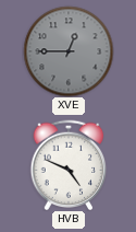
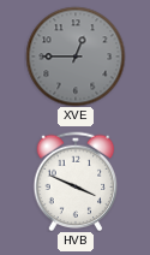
HVB: 4:49 -> 3:49 (76, 182)
